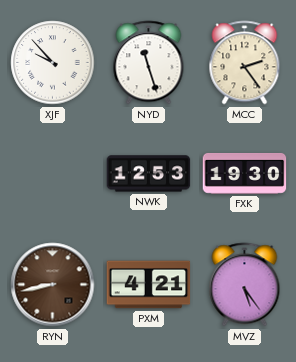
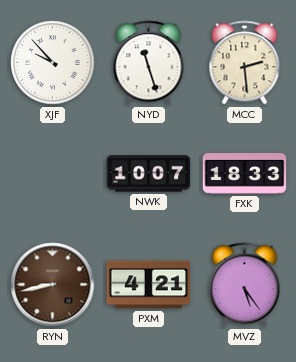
MCC: 2:24 -> 2:29 (245, 63)
NWK: 12:53 -> 10:07 (149, 174)
FXK: 19:30 -> 18:33 (245, 173)
